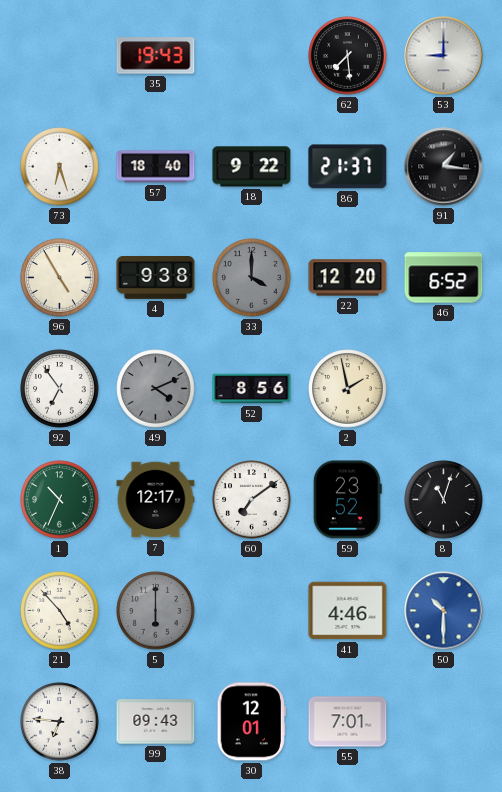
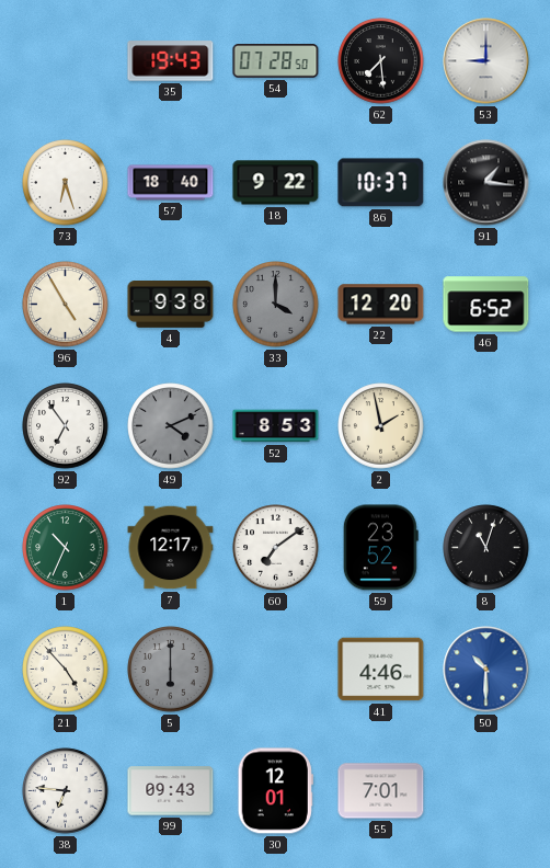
54: none -> 07:28 (276, 61)
86: 21:37 -> 10:37 (381, 183)
52: 8:56 -> 8:53 (276, 426)
